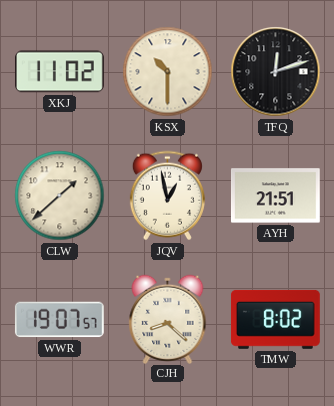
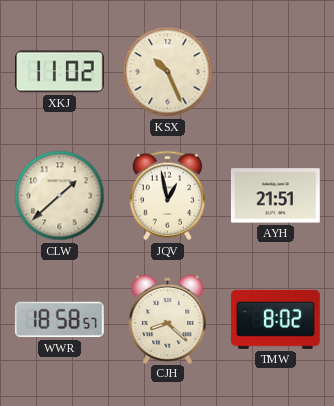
KSX: 10:30 -> 10:26 (168, 72)
TFQ: 12:12 -> none (276, 72)
WWR: 19:07 -> 18:58 (59, 320)
